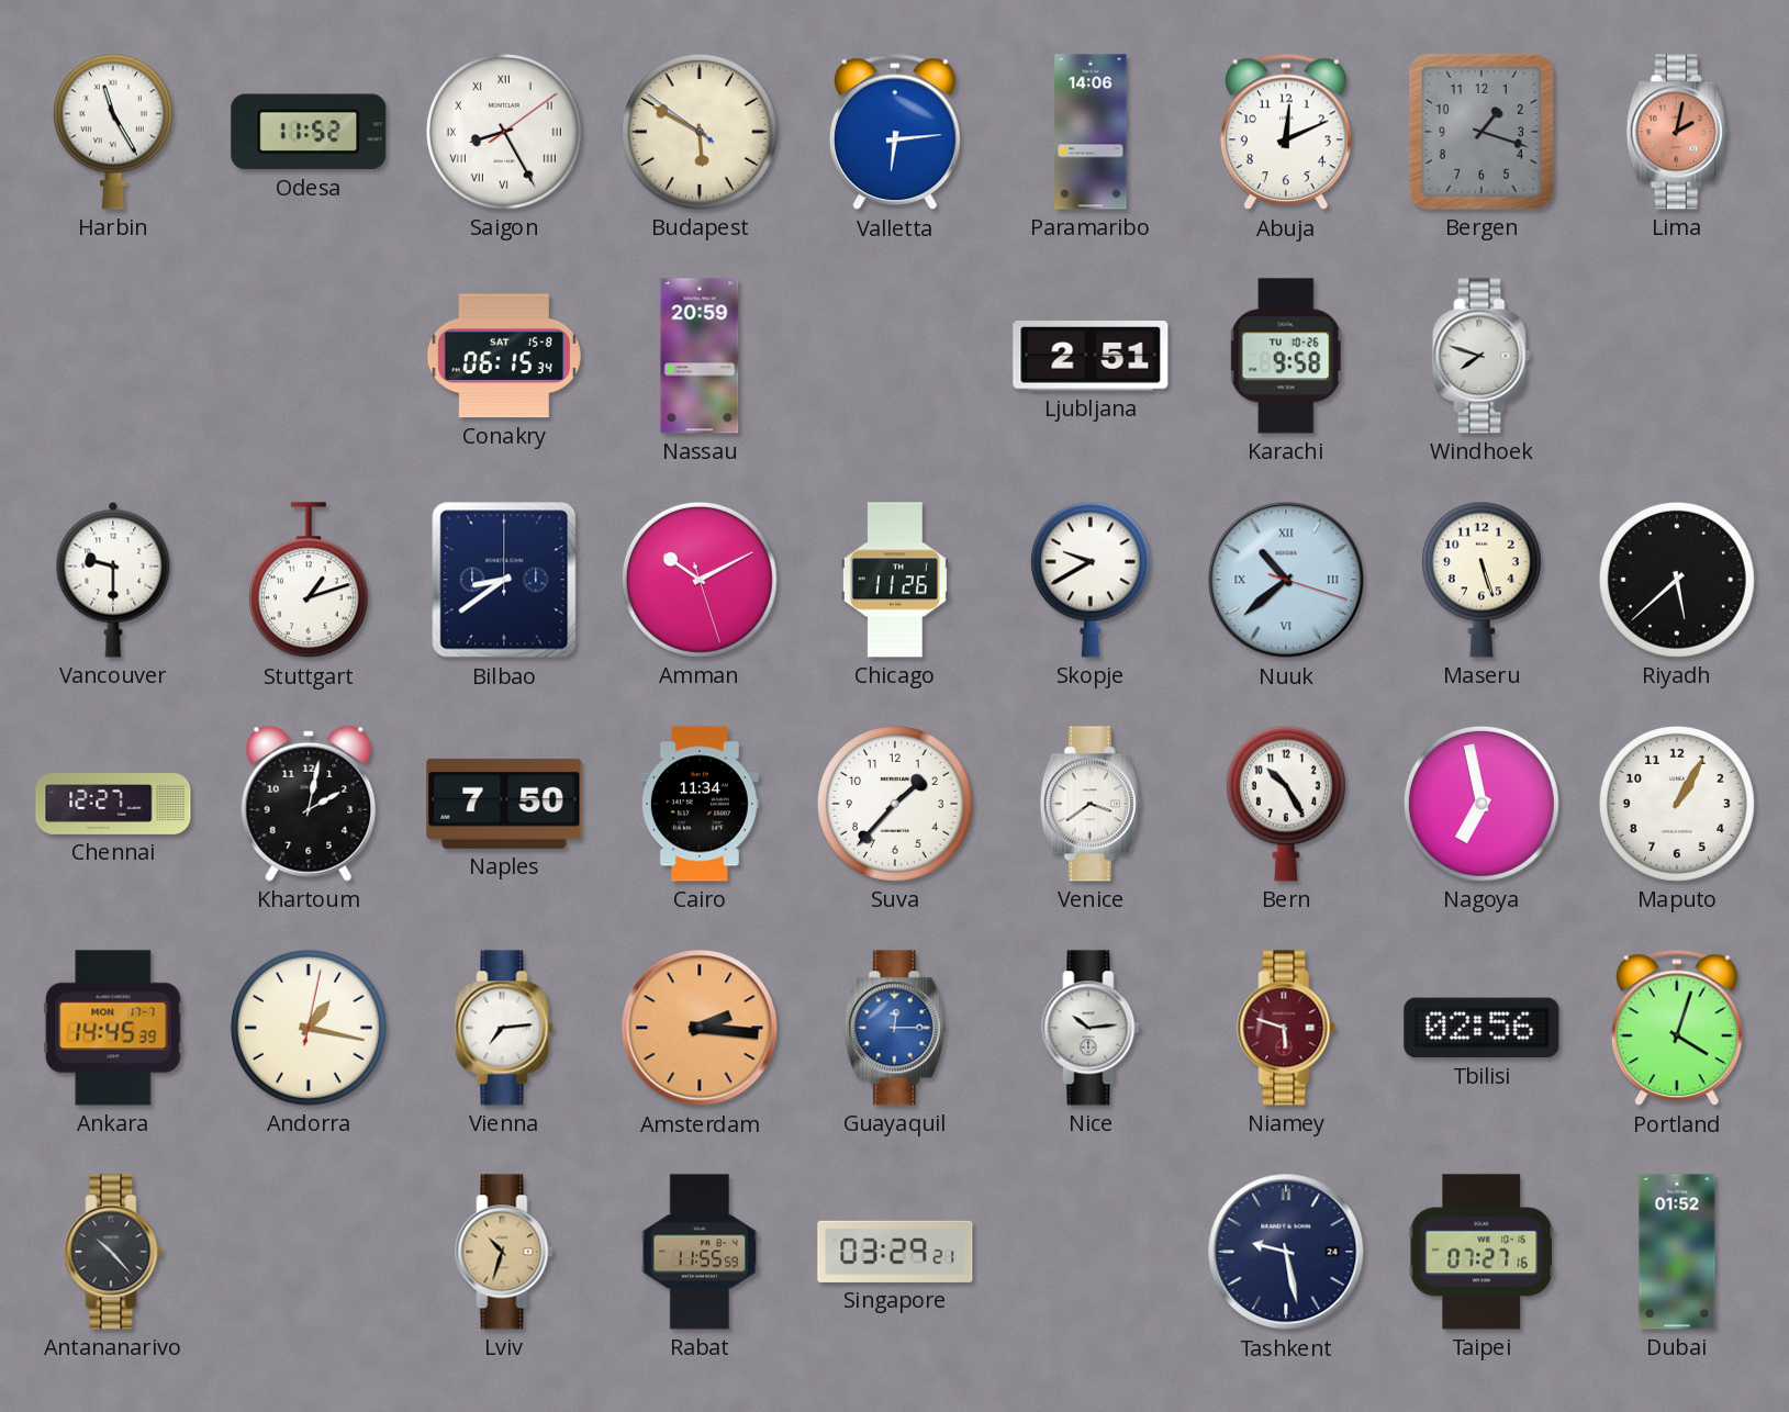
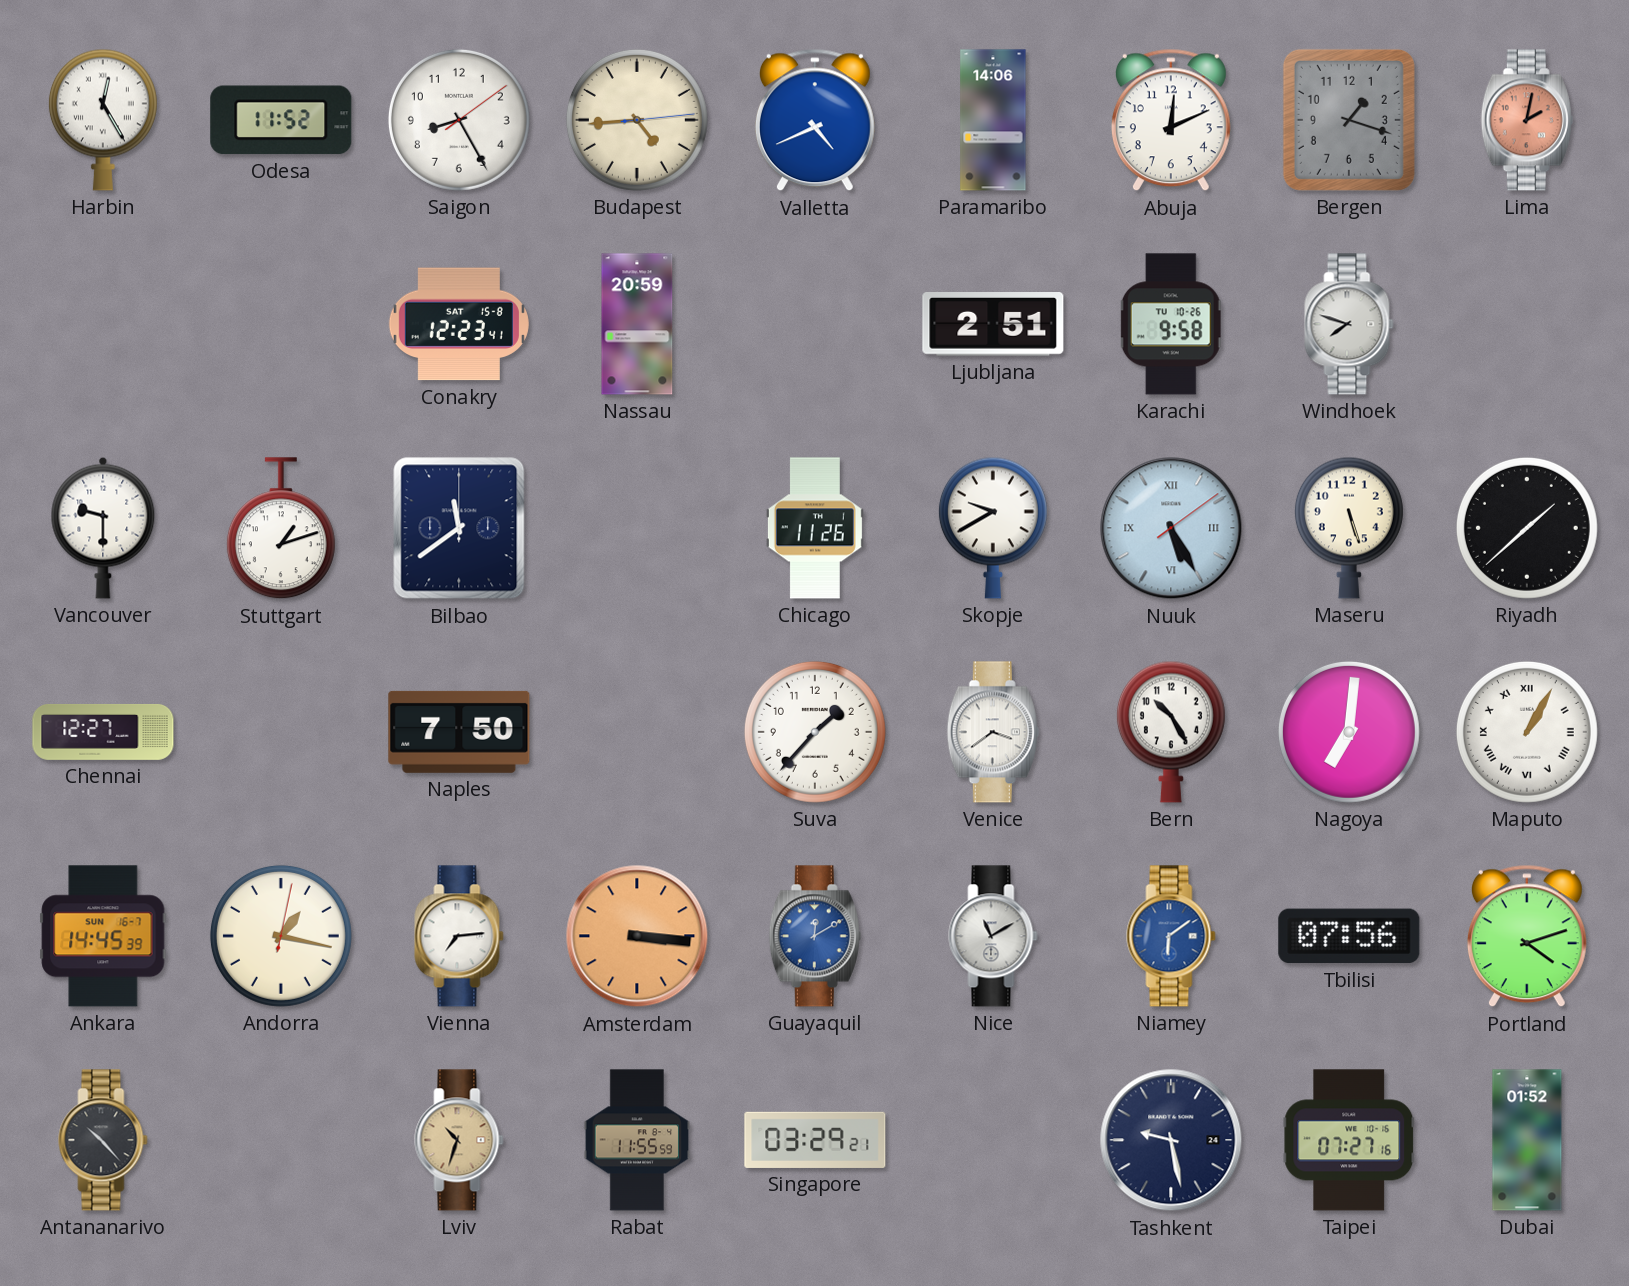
Harbin: 11:25 -> 12:25 (103, 120)
Saigon numerals: Roman -> Arabic (459, 120)
Budapest: 5:49 -> 4:44 (637, 120)
Valletta: 6:14 -> 4:41 (815, 120)
Conakry: 06:15 -> 12:23 (459, 324)
Bilbao: 8:39 -> 11:39 (459, 528)
Amman: 10:10 -> none (700, 580)
Nuuk: 10:38 -> 5:25 (1171, 528)
Riyadh: 5:38 -> 1:38 (1527, 528)
Khartoum: 2:02 -> none (309, 804)
Cairo: 11:34 -> none (700, 804)
Nagoya: 6:58 -> 7:01 (1349, 732)
Maputo numerals: Arabic -> Roman (1527, 732)
Ankara date: MON 17-7 -> SUN 16-7 (103, 936)
Amsterdam: 2:16 -> 3:16 (637, 936)
Guayaquil: 12:15 -> 12:10 (815, 936)
Nice: 10:14 -> 11:10 (993, 936)
Niamey: 5:48 -> 6:09 (1171, 936)
Niamey dial: burgundy -> blue (1171, 936)
Tbilisi: 02:56 -> 07:56 (1349, 936)
Portland: 4:03 -> 4:12 (1527, 936)
